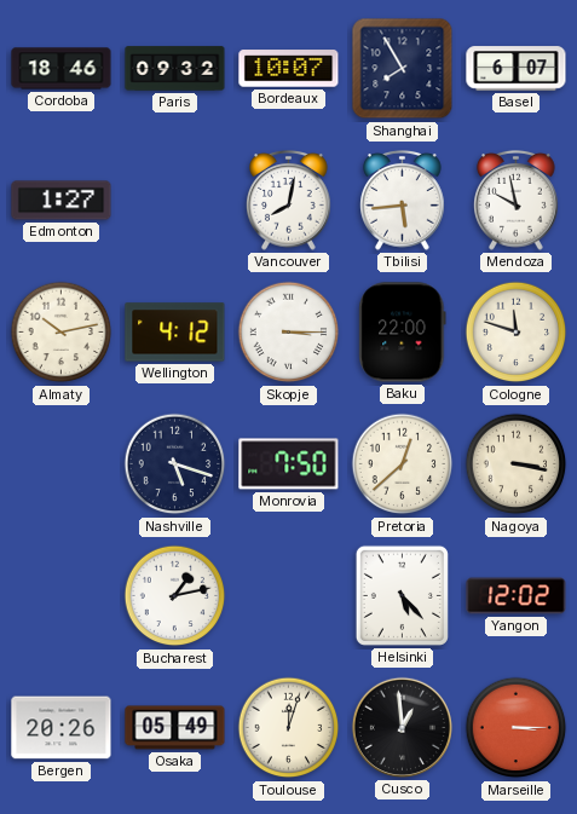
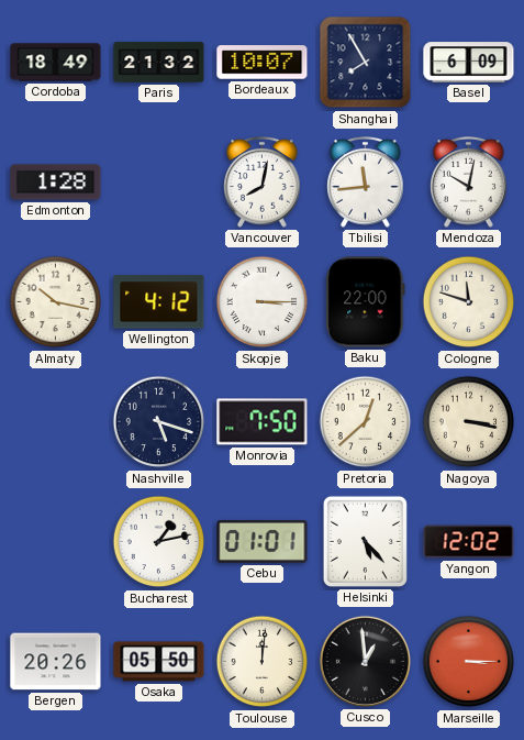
Cordoba: 18:46 -> 18:49 (56, 63)
Paris: 09:32 -> 21:32 (159, 63)
Basel: 6:07 -> 6:09 (469, 63)
Edmonton: 1:27 -> 1:28 (56, 183)
Tbilisi: 5:44 -> 11:44 (366, 183)
Mendoza: 9:58 -> 10:02 (469, 183)
Almaty: 10:13 -> 10:17 (56, 302)
Cebu: none -> 01:01 (263, 541)
Osaka: 05:49 -> 05:50 (159, 662)
Toulouse: 12:03 -> 12:01 (263, 662)
